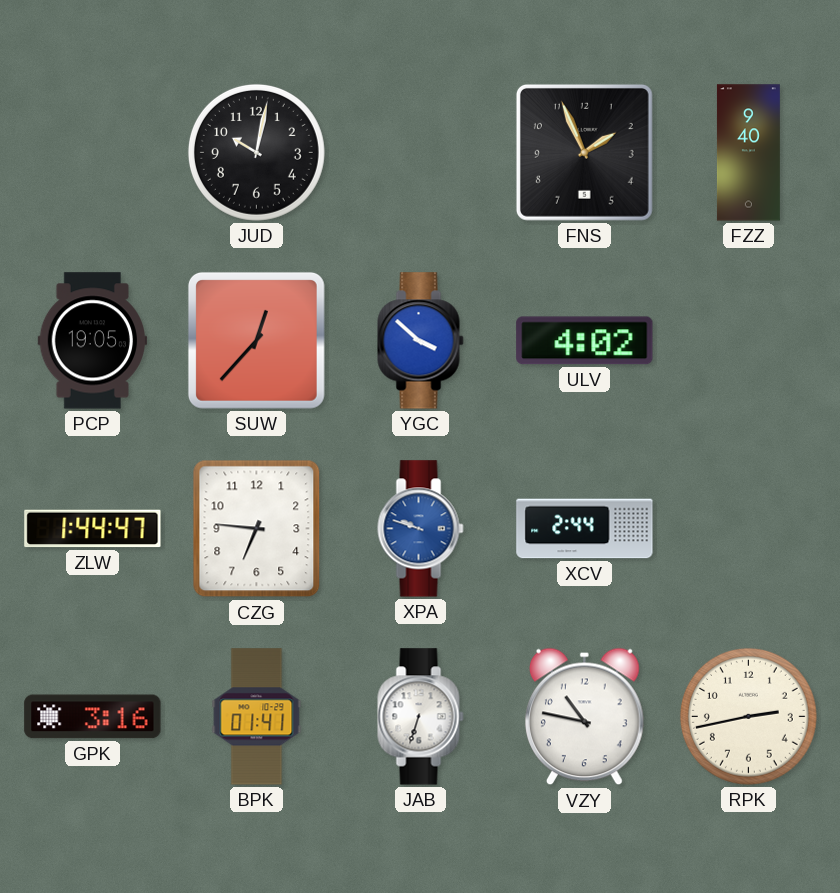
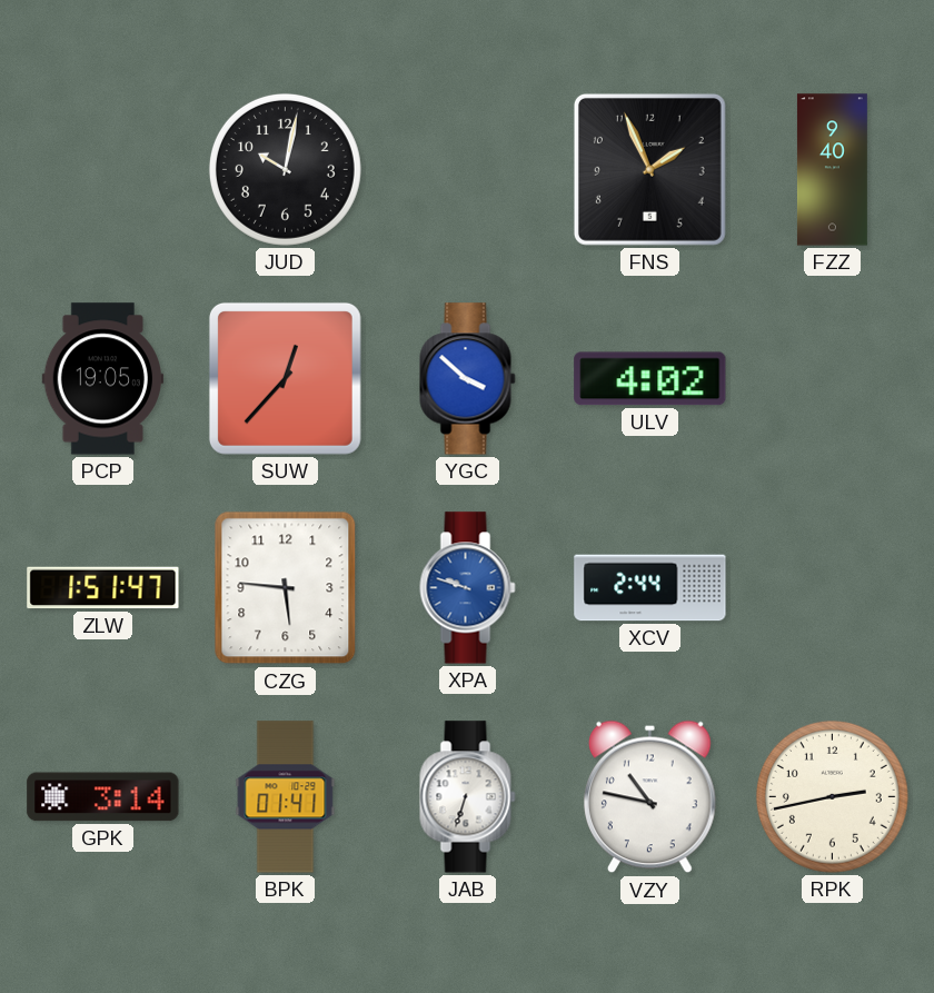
ZLW: 1:44 -> 1:51 (103, 588)
CZG: 6:46 -> 5:46 (286, 588)
GPK: 3:16 -> 3:14 (103, 797)
